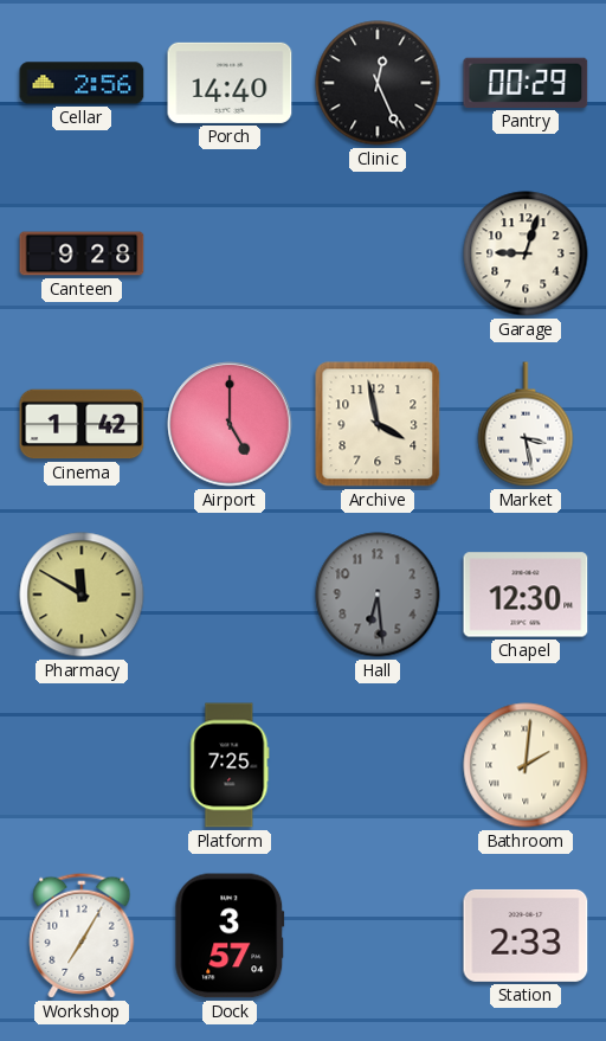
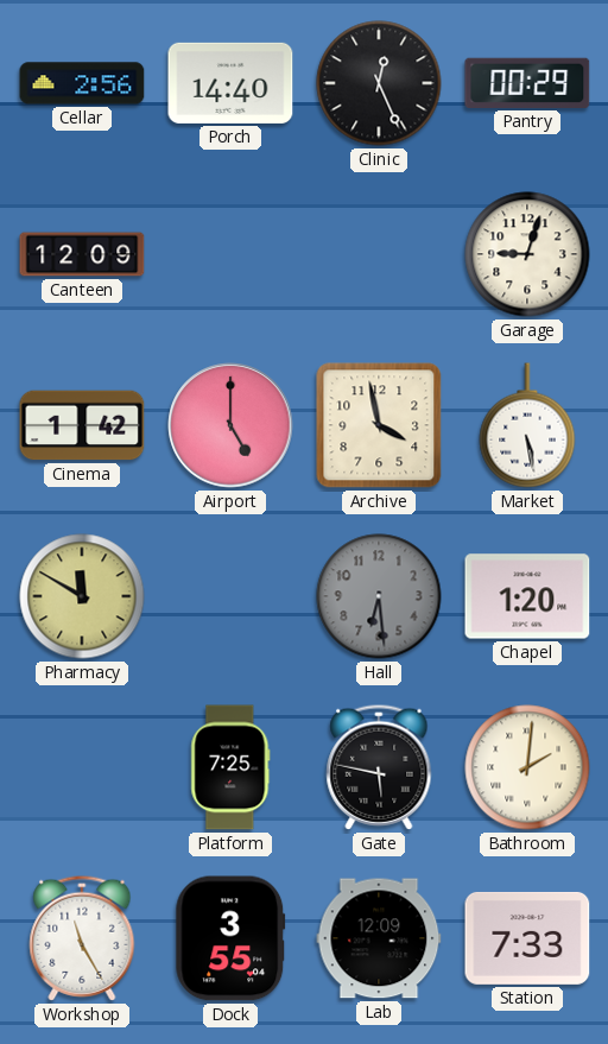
Canteen: 9:28 -> 12:09 (82, 254)
Market: 3:28 -> 5:28 (527, 425)
Chapel: 12:30 -> 1:20 (527, 596)
Gate: none -> 5:47 (379, 767)
Workshop: 7:05 -> 11:25 (82, 938)
Dock: 3:57 -> 3:55 (230, 938)
Lab: none -> 12:09 (379, 938)
Station: 2:33 -> 7:33 (527, 938)
